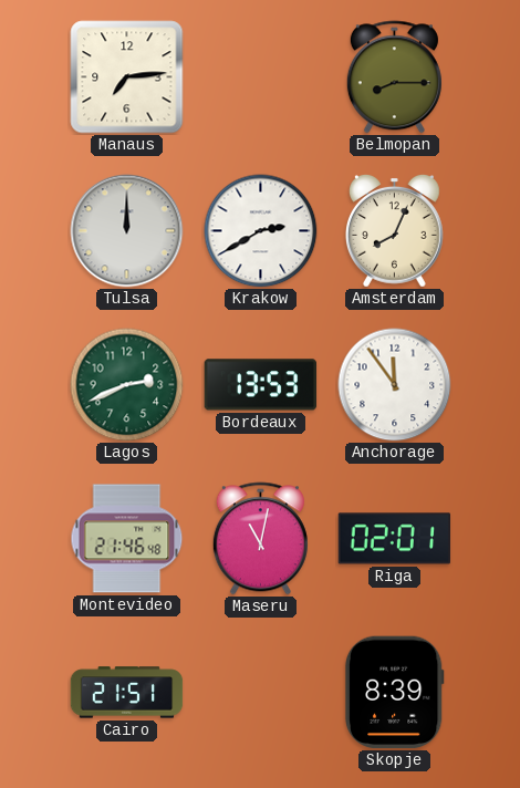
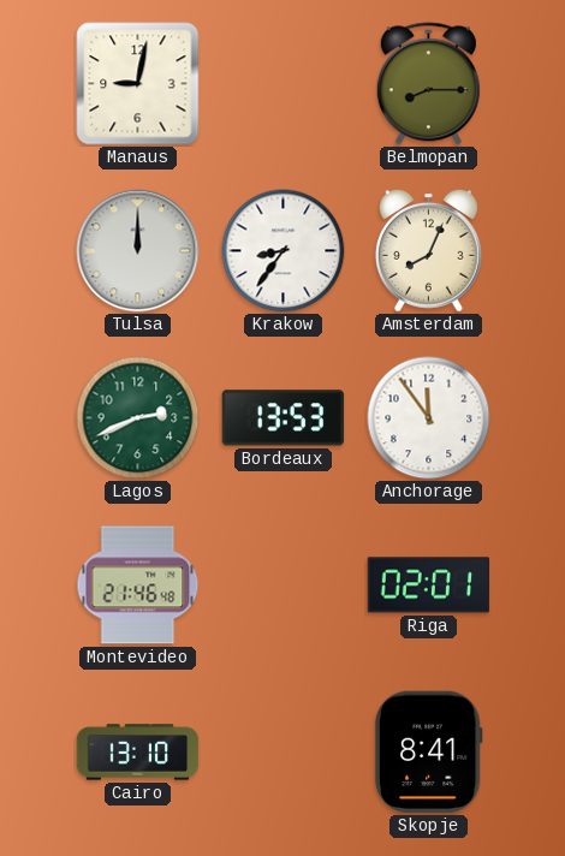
Manaus: 7:14 -> 9:02 (138, 84)
Krakow: 2:40 -> 8:36 (284, 251)
Maseru: 11:02 -> none (260, 539)
Cairo: 21:51 -> 13:10 (138, 753)
Skopje: 8:39 -> 8:41 (428, 753)
